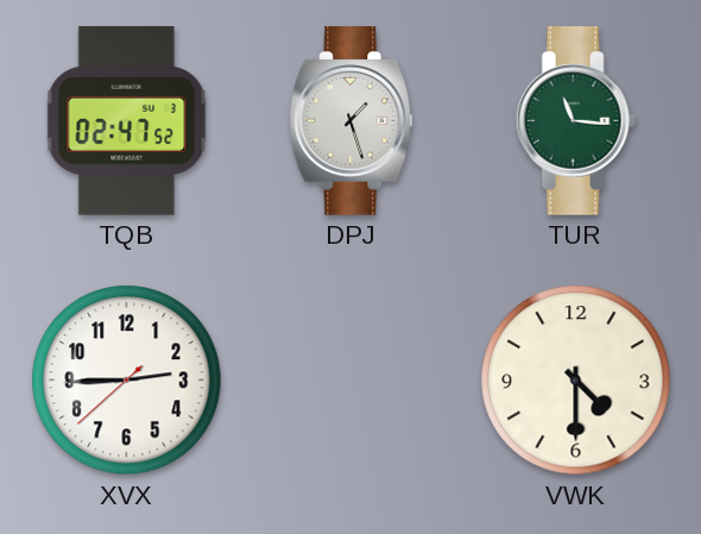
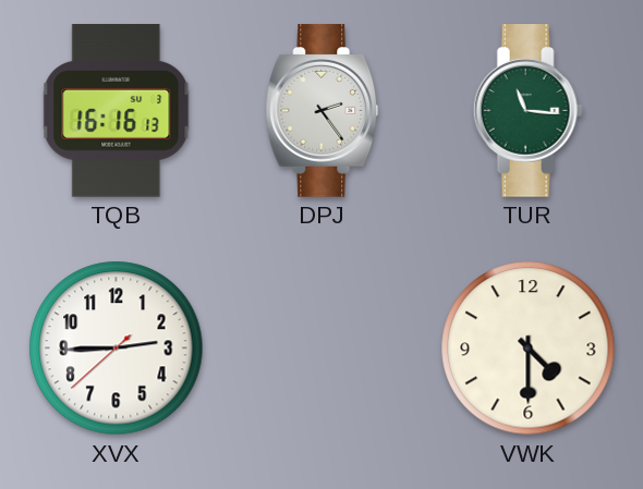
TQB: 02:47 -> 16:16 (117, 111)
DPJ: 1:27 -> 2:24 (323, 111)
